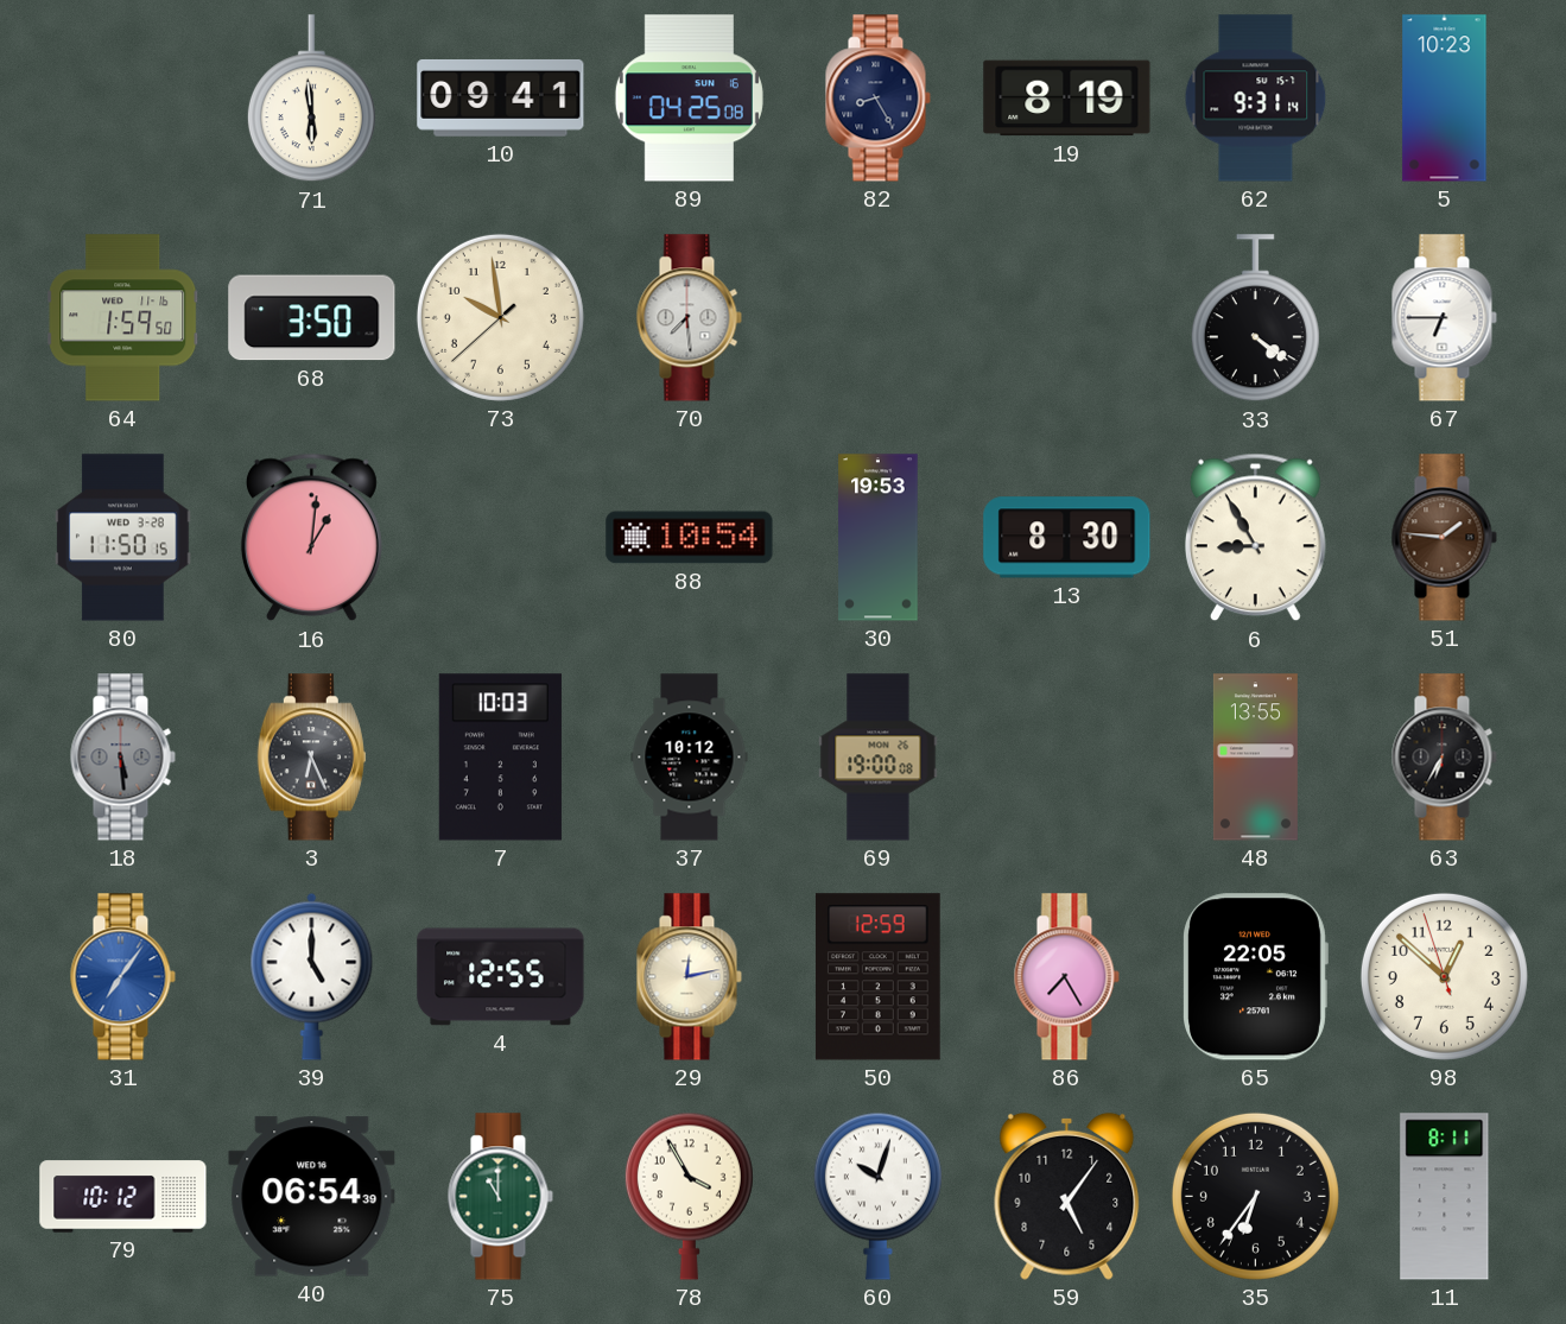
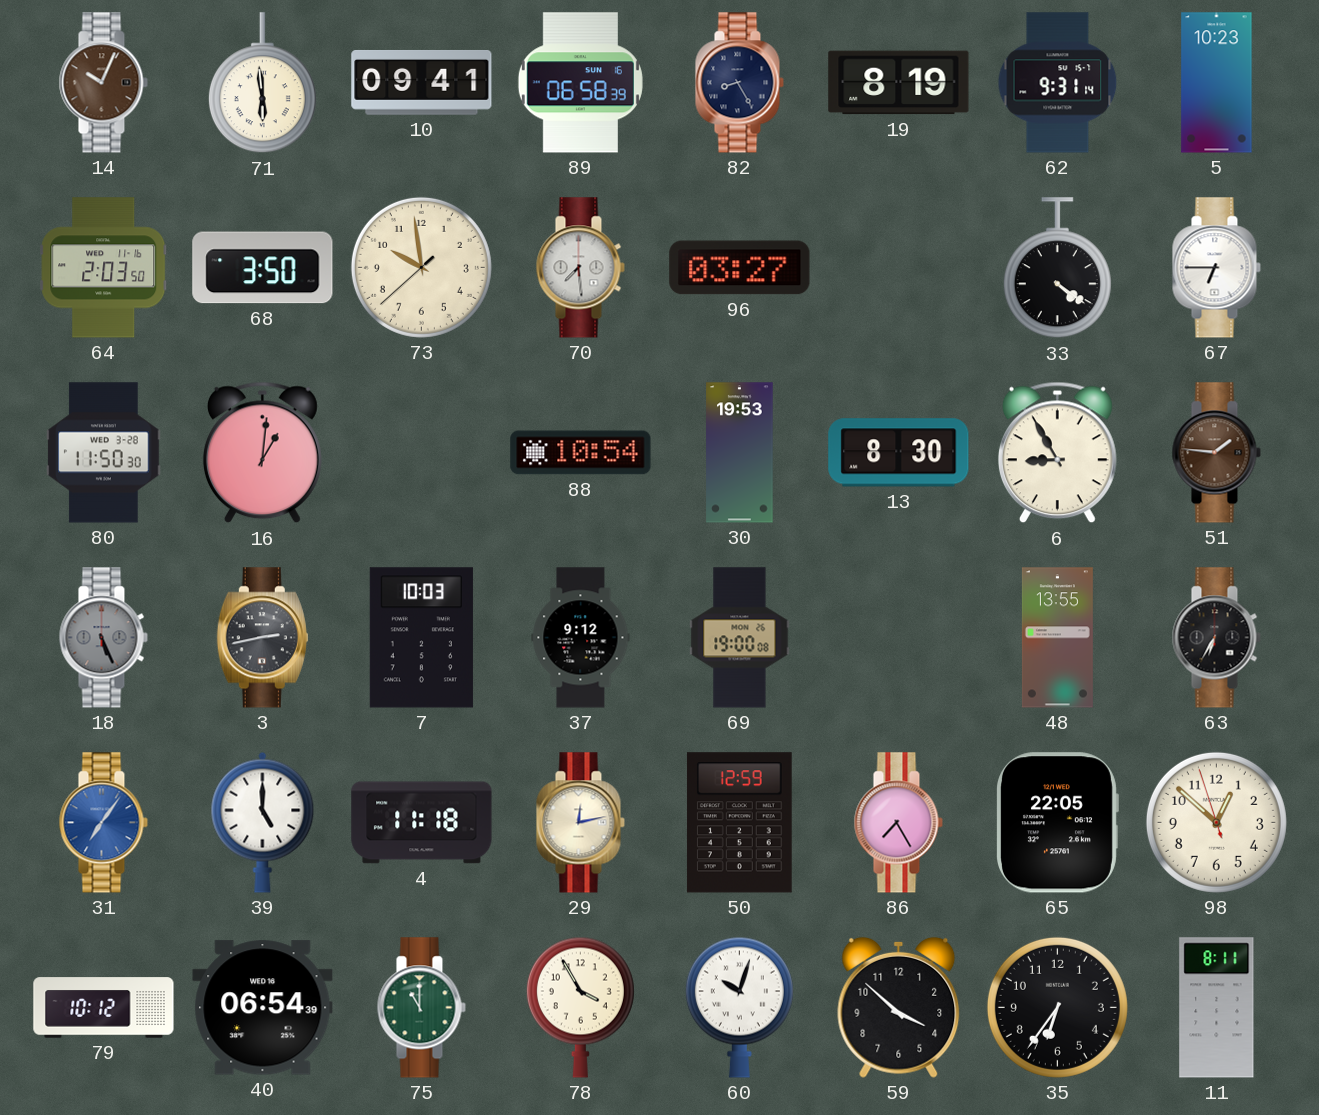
14: none -> 10:04 (103, 83)
89: 04:25 -> 06:58 (580, 83)
64: 1:59 -> 2:03 (104, 268)
96: none -> 03:27 (740, 268)
80: 11:50:15 -> 11:50:30 (104, 453)
18: 5:29 -> 5:26 (103, 638)
3: 6:26 -> 2:43 (262, 638)
37: 10:12 -> 9:12 (581, 638)
4: 12:55 -> 11:18 (422, 823)
59: 5:06 -> 3:52 (899, 1007)
